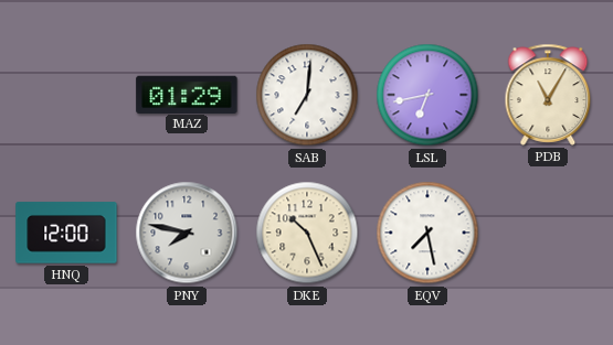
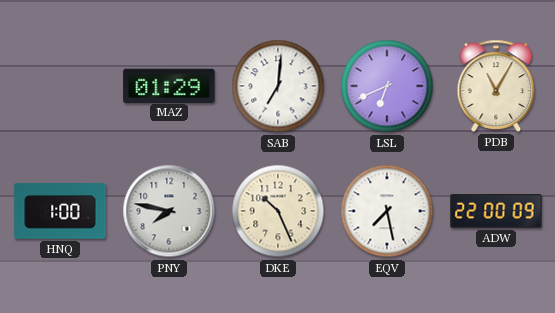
LSL: 6:43 -> 6:41 (387, 86)
HNQ: 12:00 -> 1:00 (60, 211)
ADW: none -> 22:00 (496, 212)
